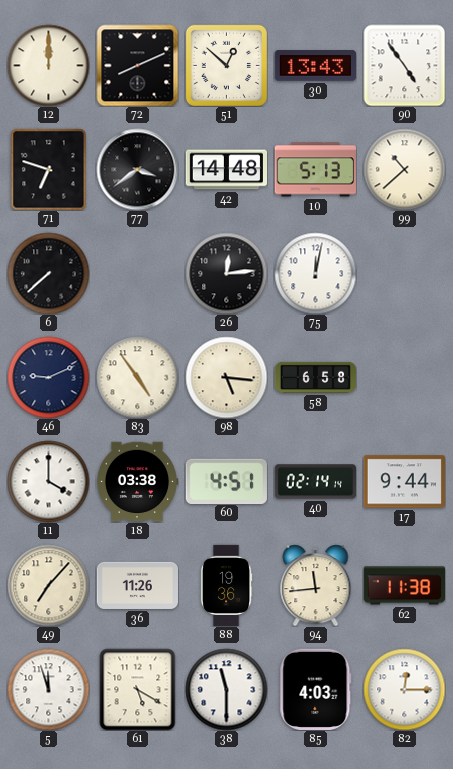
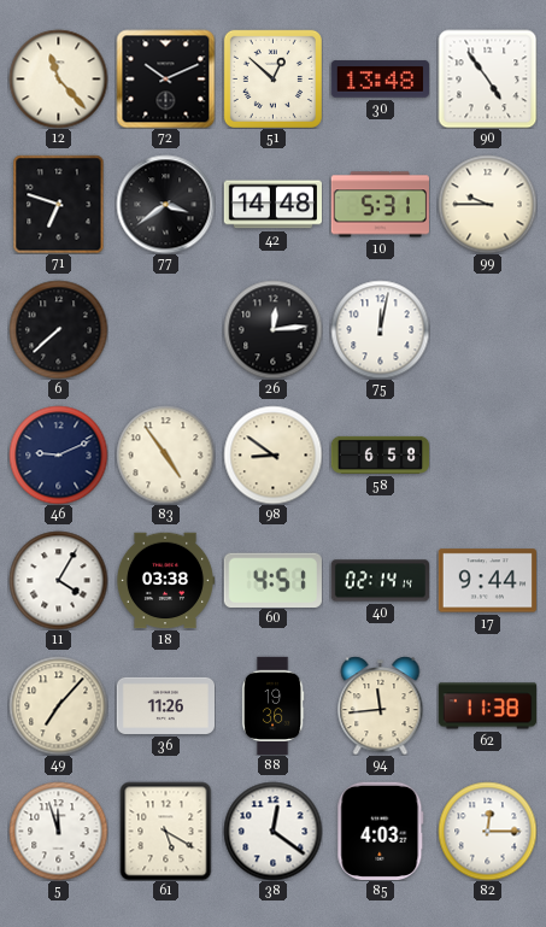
12: 12:00 -> 11:23 (58, 78)
72: 8:11 -> 10:11 (165, 78)
30: 13:43 -> 13:48 (380, 80)
10: 5:13 -> 5:31 (380, 205)
99: 10:38 -> 9:45 (487, 204)
98: 5:16 -> 8:51 (272, 454)
11: 4:00 -> 4:05 (58, 580)
38: 11:30 -> 12:21 (272, 831)
